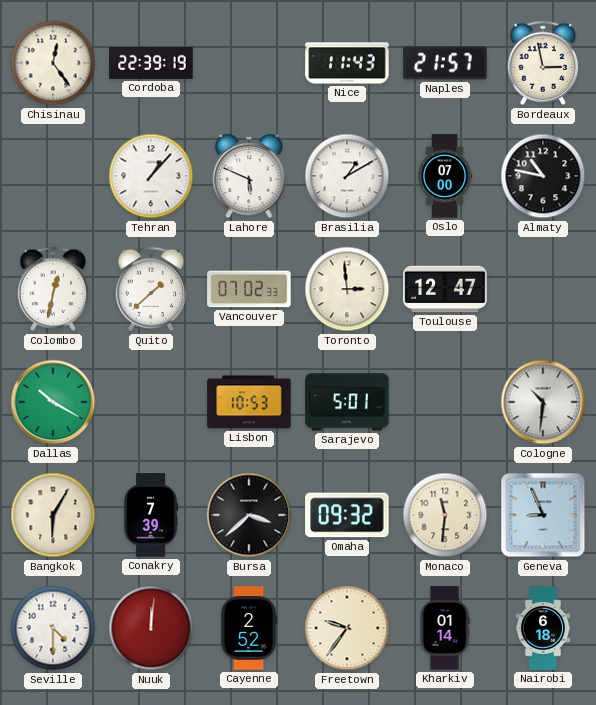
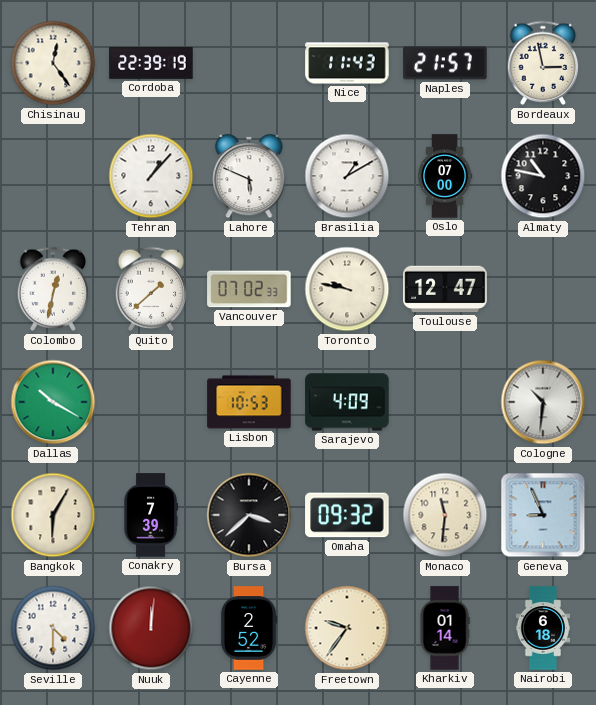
Toronto: 2:59 -> 9:47 (347, 289)
Sarajevo: 5:01 -> 4:09 (347, 402)
